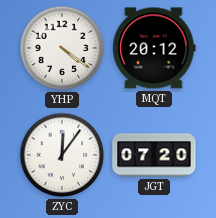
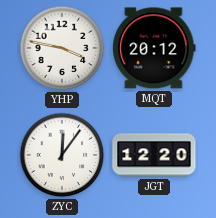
YHP: 4:21 -> 3:47 (62, 48)
JGT: 07:20 -> 12:20 (154, 155)
